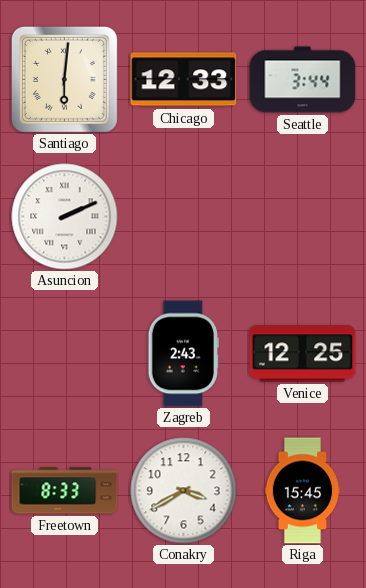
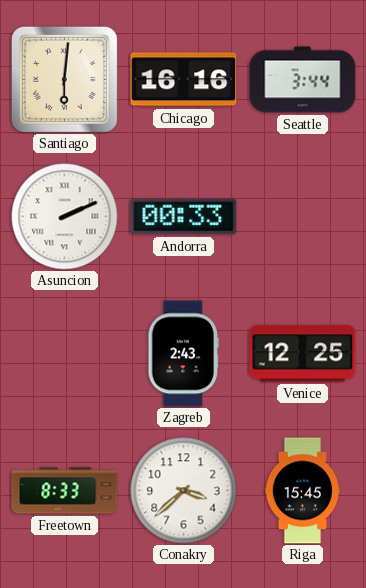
Chicago: 12:33 -> 16:16 (184, 80)
Andorra: none -> 00:33 (184, 217)
Conakry: 3:40 -> 3:38 (184, 491)
